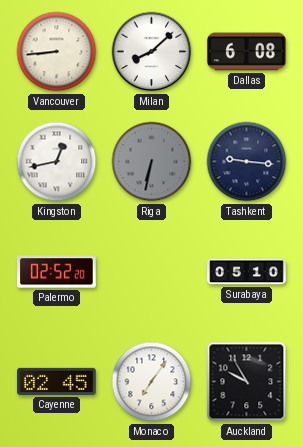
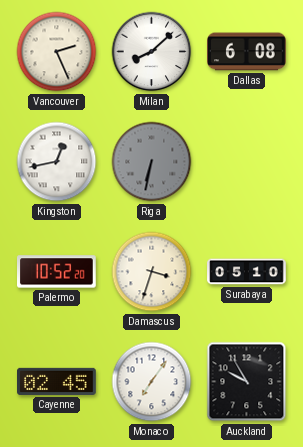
Vancouver: 8:44 -> 2:26 (57, 52)
Tashkent: 9:16 -> none (247, 162)
Palermo: 02:52 -> 10:52 (57, 272)
Damascus: none -> 3:33 (152, 272)
